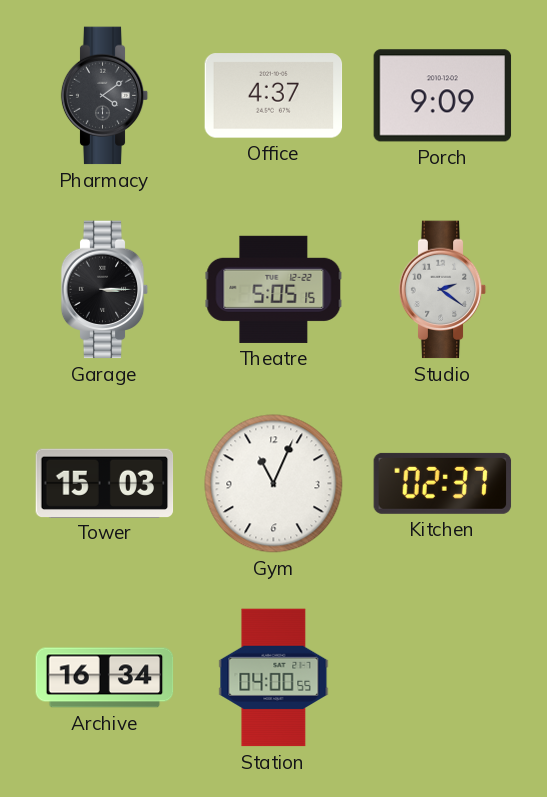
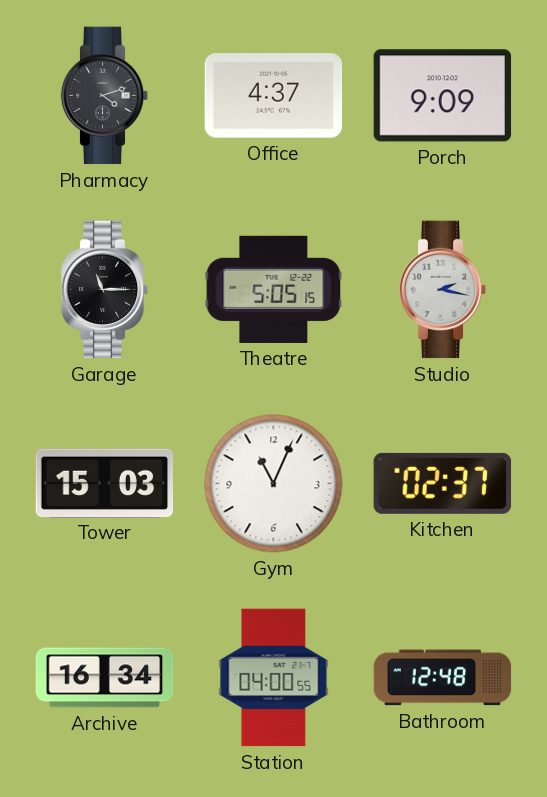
Pharmacy: 4:09 -> 4:12 (105, 96)
Garage: 3:15 -> 11:15 (105, 290)
Studio: 2:21 -> 2:17 (443, 290)
Bathroom: none -> 12:48 (443, 678)
